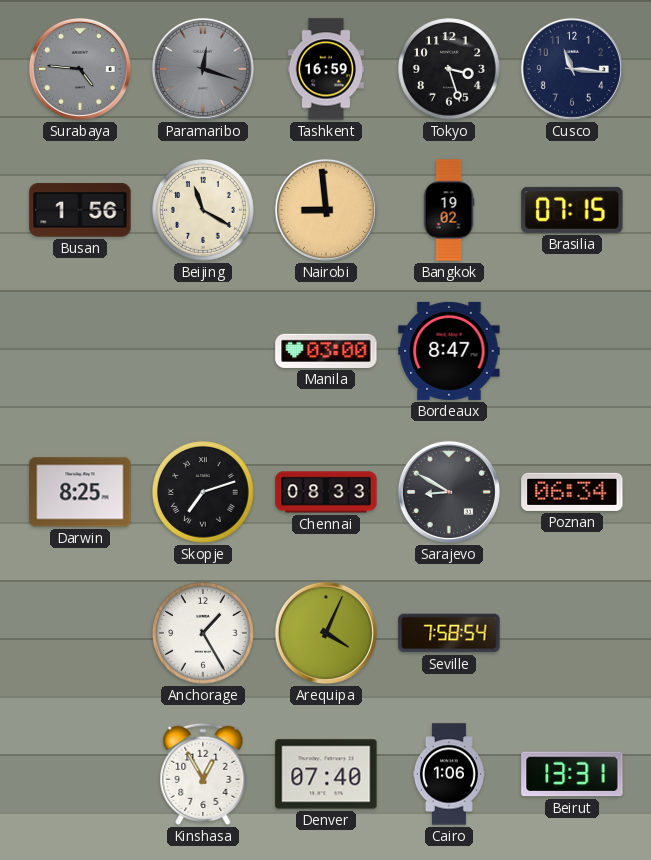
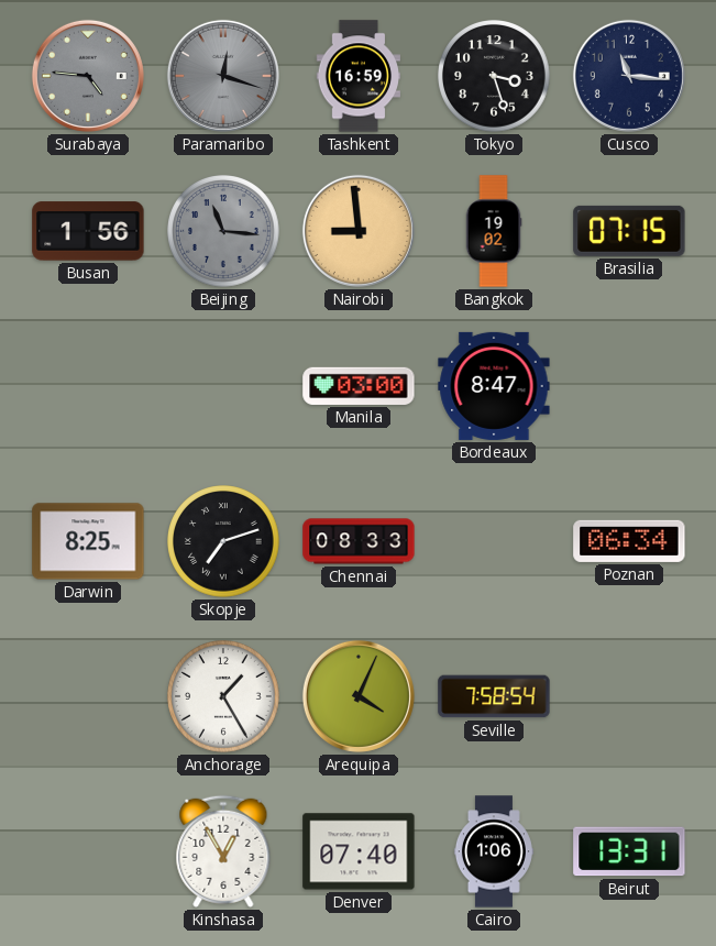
Beijing: 11:20 -> 11:16 (223, 231)
Beijing dial: cream -> grey (223, 231)
Sarajevo: 8:50 -> none (449, 492)
